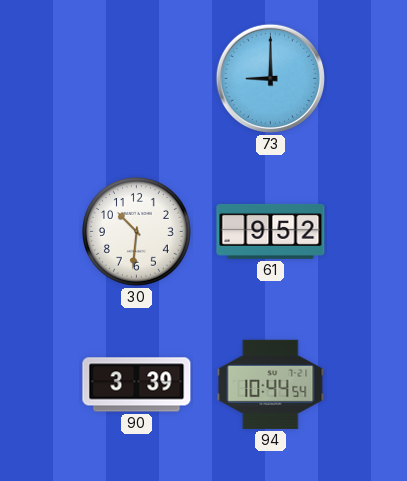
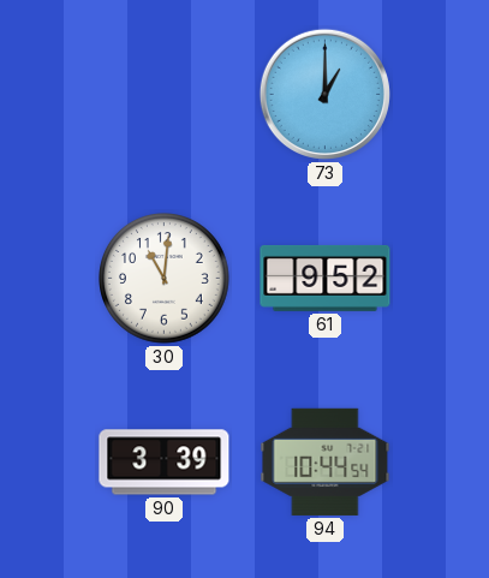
73: 9:00 -> 1:00 (324, 94)
30: 10:31 -> 11:01 (165, 279)
